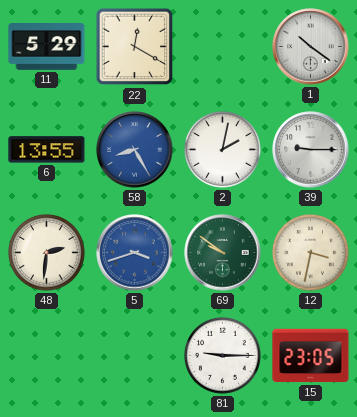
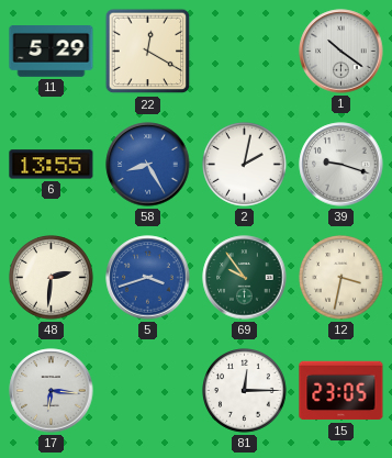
39: 9:15 -> 9:18 (341, 165)
69: 9:51 -> 9:54 (245, 278)
17: none -> 6:16 (52, 391)
81: 9:15 -> 12:15 (245, 391)
